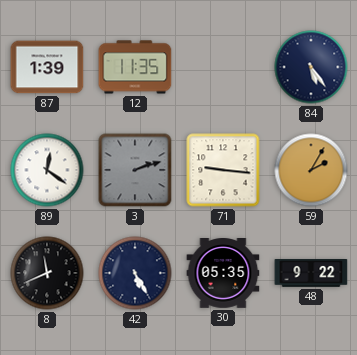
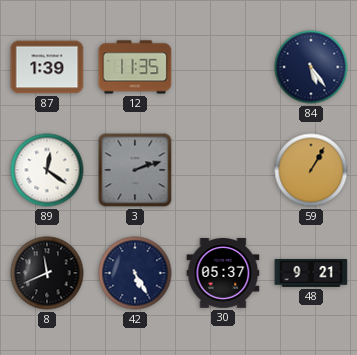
71: 9:16 -> none (223, 170)
59: 2:05 -> 1:05 (311, 170)
30: 05:35 -> 05:37 (223, 273)
48: 9:22 -> 9:21 (311, 274)
